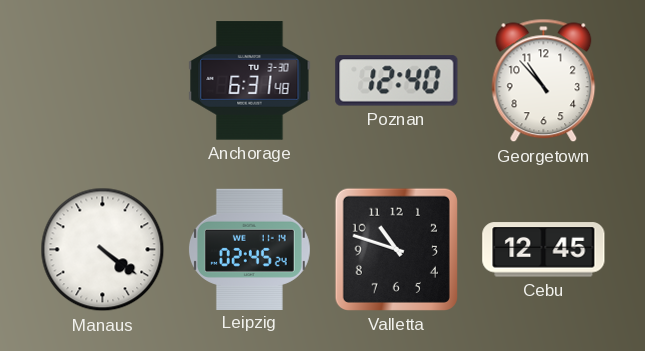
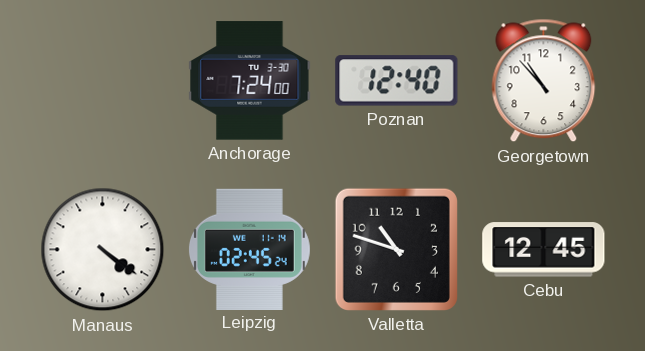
Anchorage: 6:31 -> 7:24 (250, 81)
